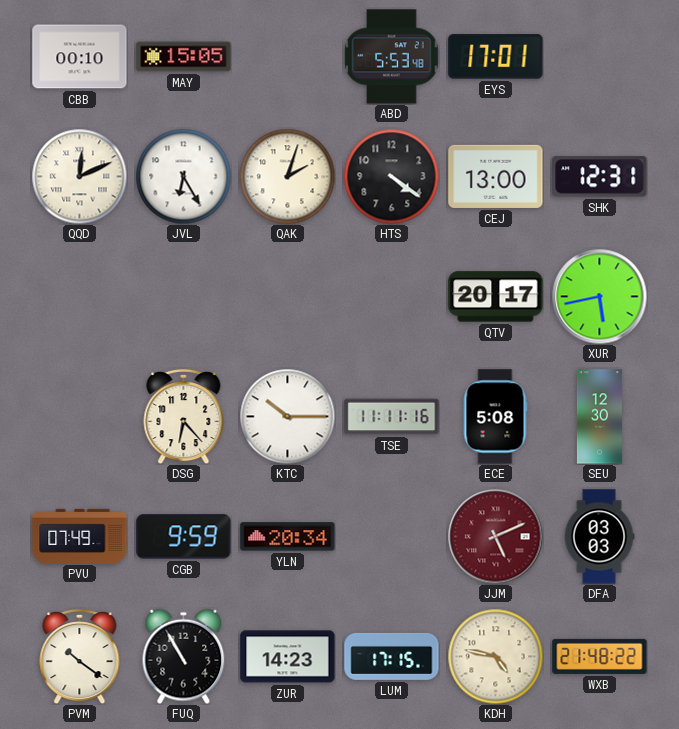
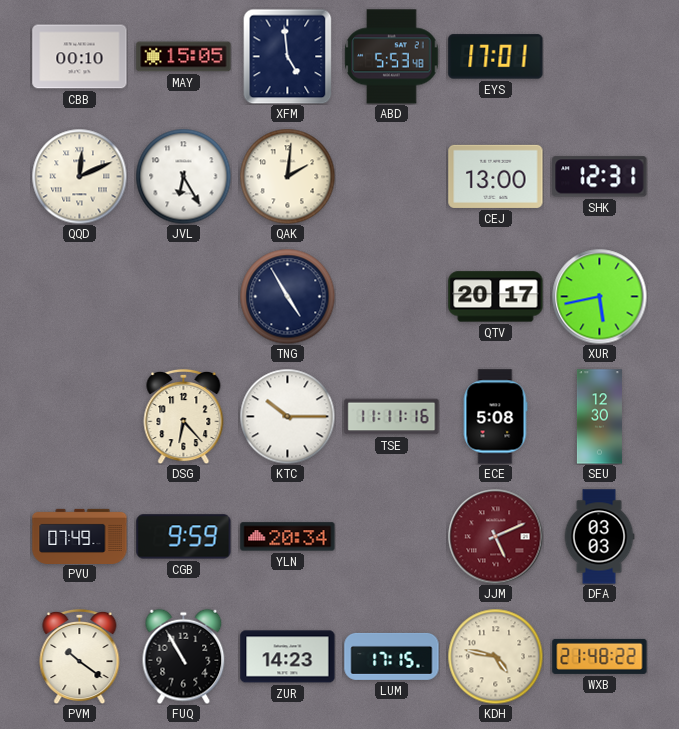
XFM: none -> 4:59 (288, 56)
QAK: 2:03 -> 2:01 (287, 176)
HTS: 4:21 -> none (391, 176)
TNG: none -> 4:55 (287, 296)
